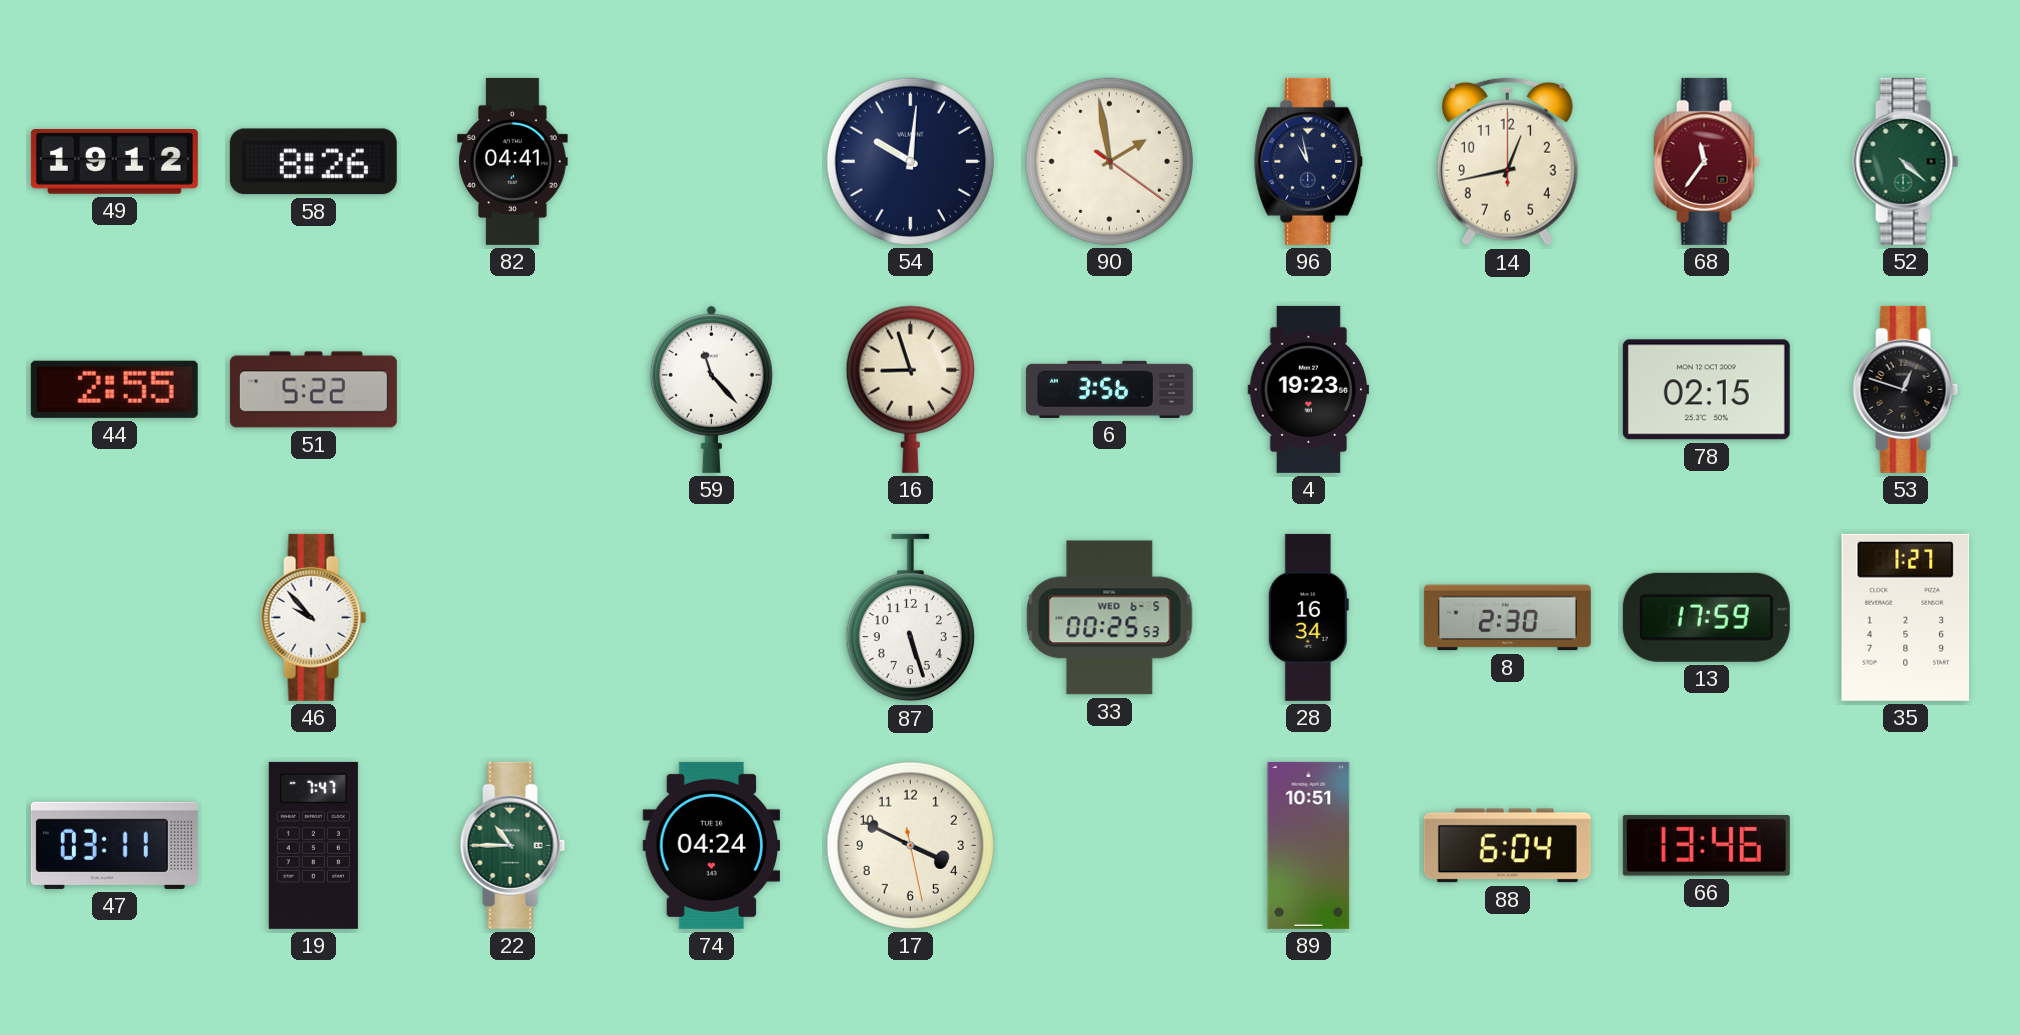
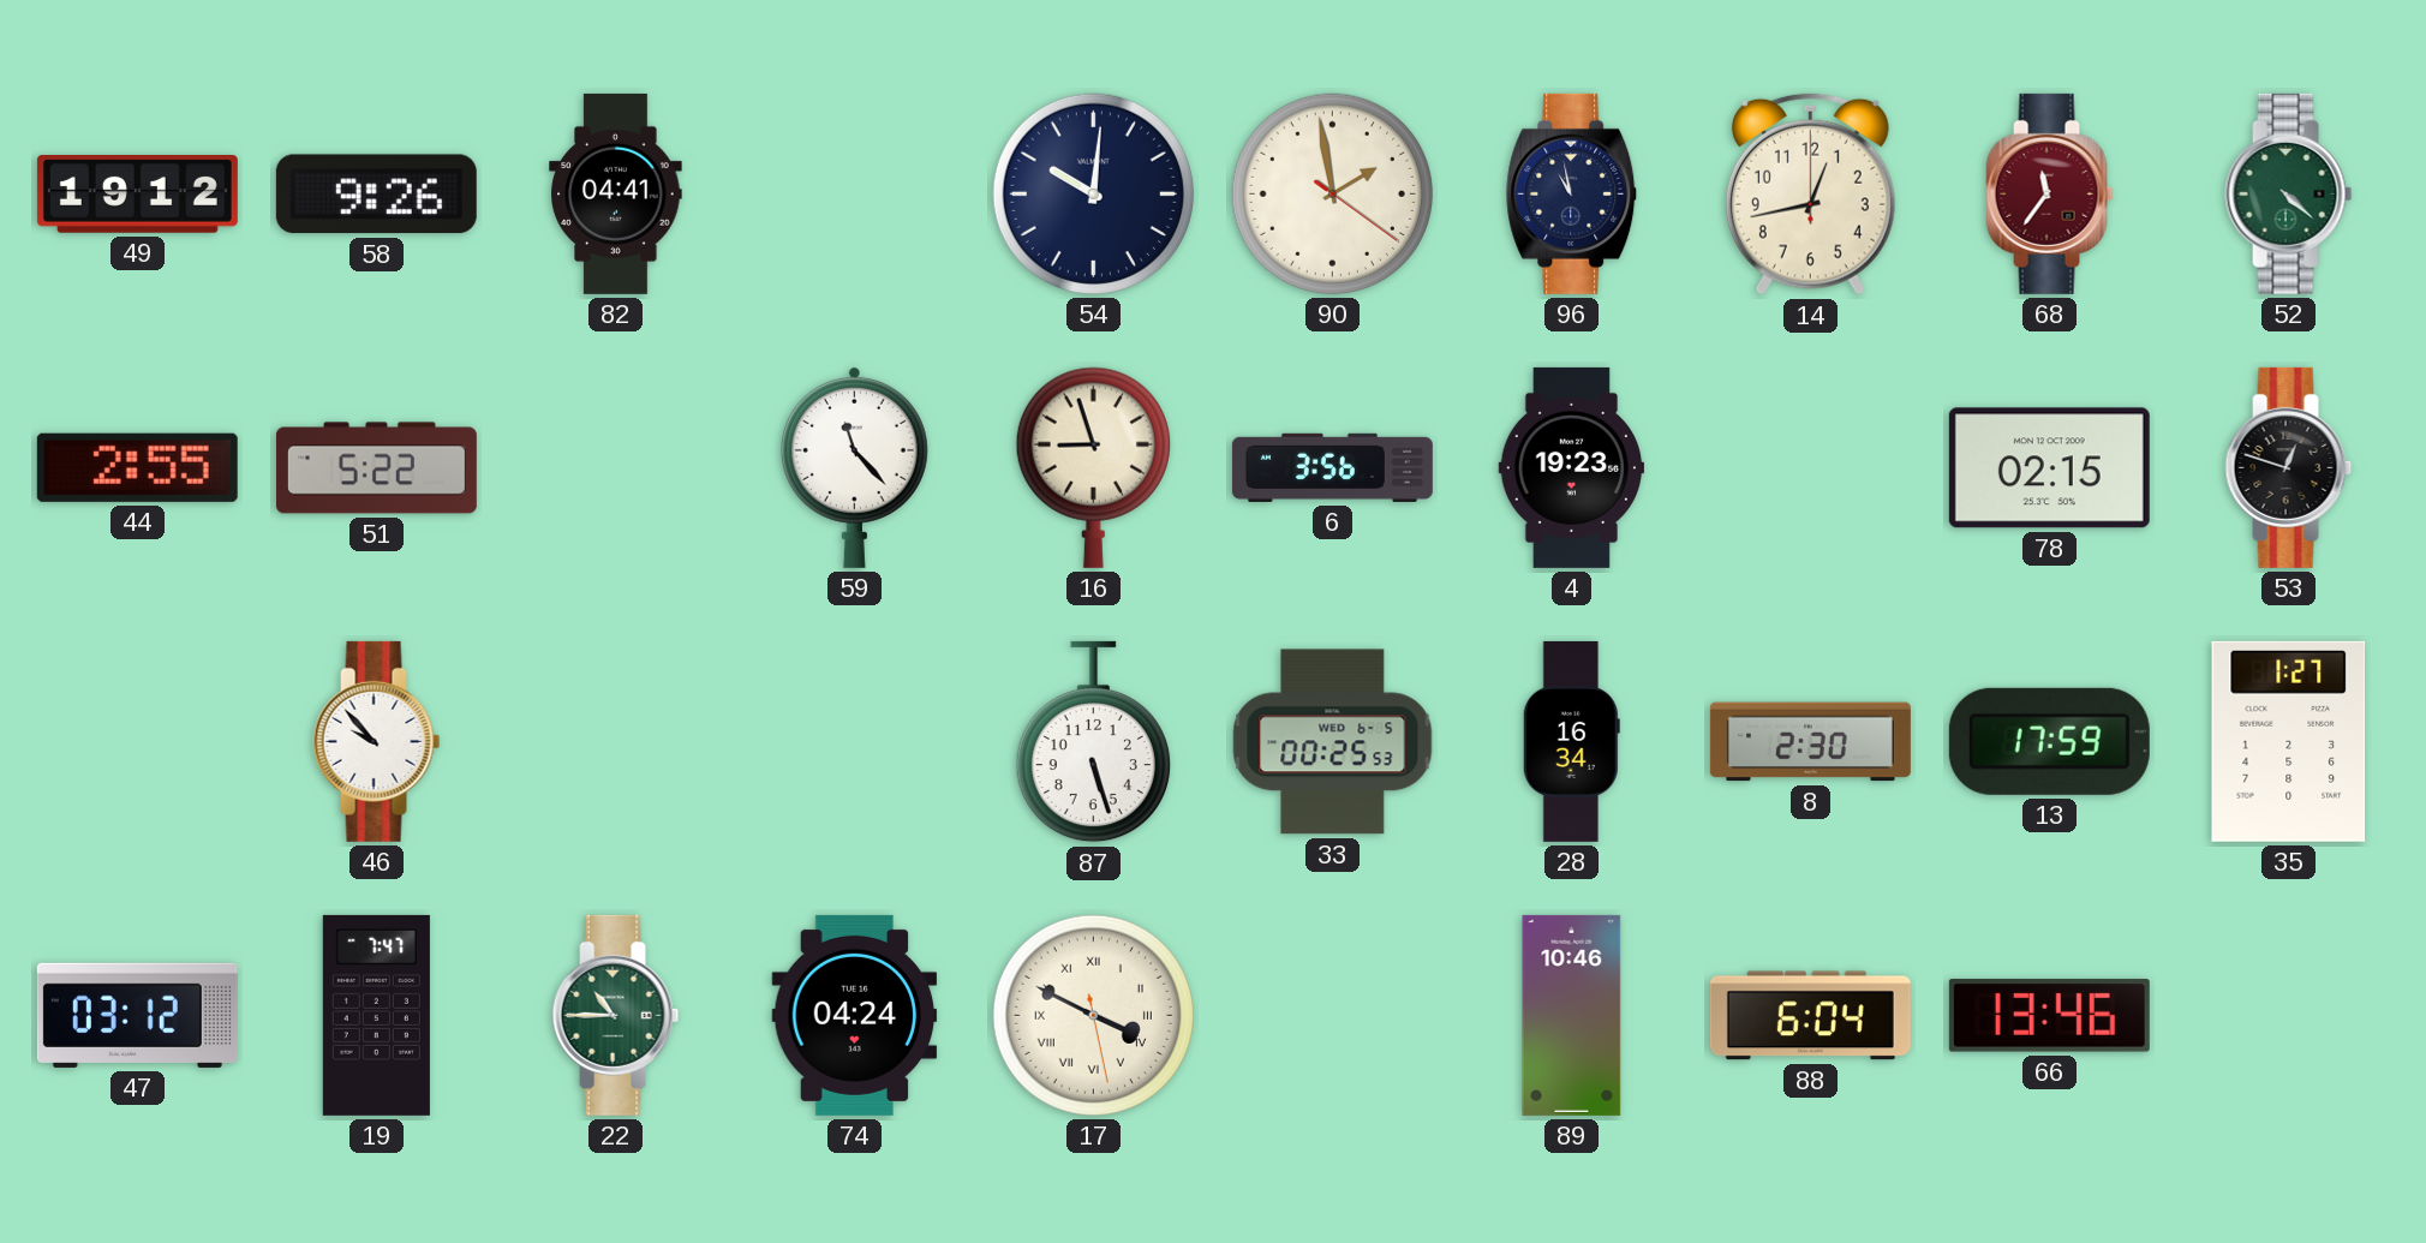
58: 8:26 -> 9:26 (376, 195)
47: 03:11 -> 03:12 (137, 1015)
17 numerals: Arabic -> Roman (1093, 1015)
89: 10:51 -> 10:46 (1572, 1015)
